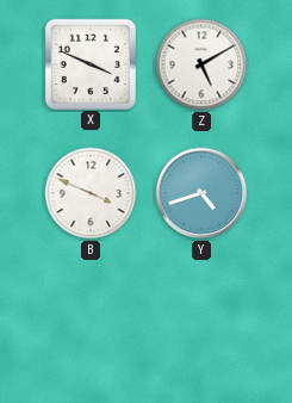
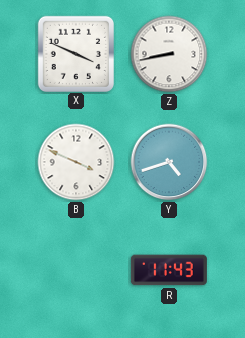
Z: 5:10 -> 8:43 (169, 54)
R: none -> 11:43 (169, 270)
